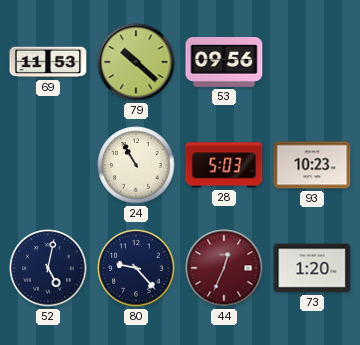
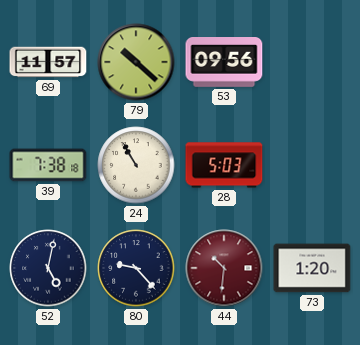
69: 11:53 -> 11:57 (48, 62)
39: none -> 7:38 (48, 165)
93: 10:23 -> none (312, 165)
44: 12:34 -> 10:31 (224, 268)
